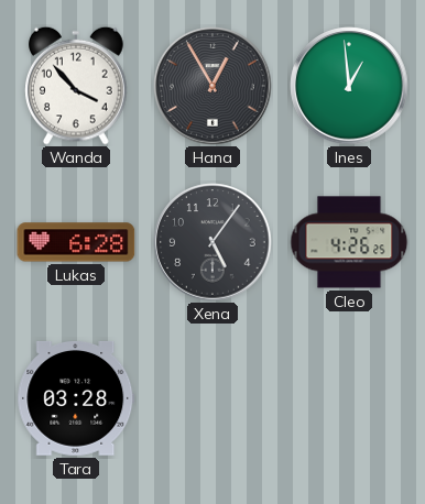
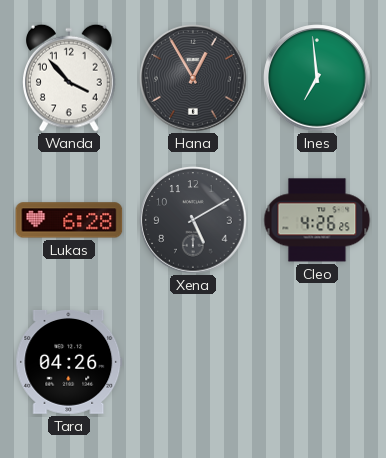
Ines: 12:59 -> 6:59 (317, 78)
Xena: 5:06 -> 5:10 (193, 220)
Tara: 03:28 -> 04:26 (69, 362)
